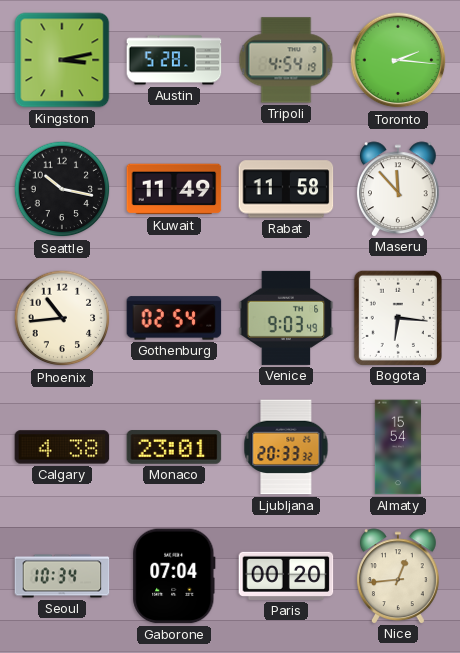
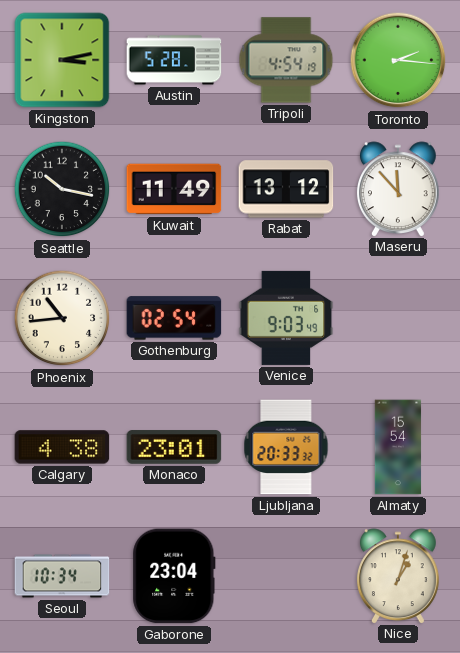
Rabat: 11:58 -> 13:12 (286, 189)
Bogota: 6:16 -> none (398, 317)
Gaborone: 07:04 -> 23:04 (174, 576)
Paris: 00:20 -> none (286, 576)
Nice: 12:44 -> 1:03 (398, 576)
